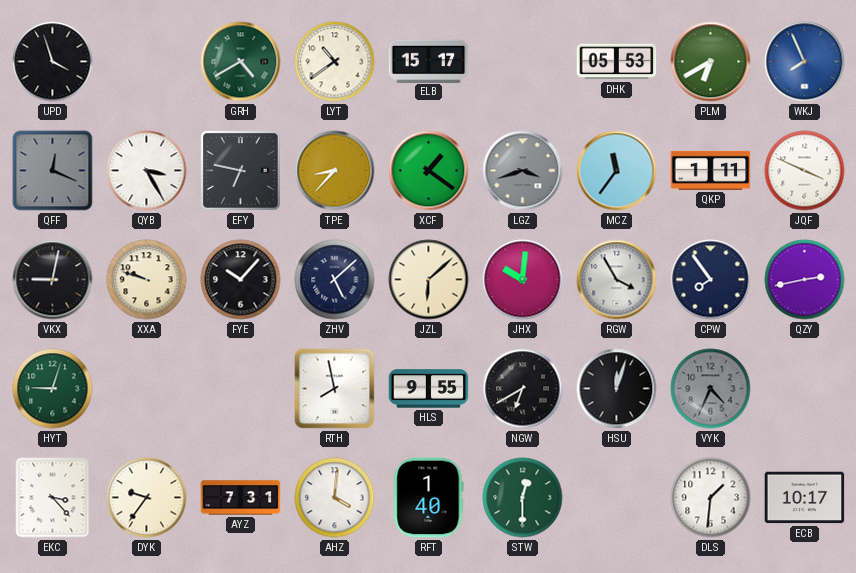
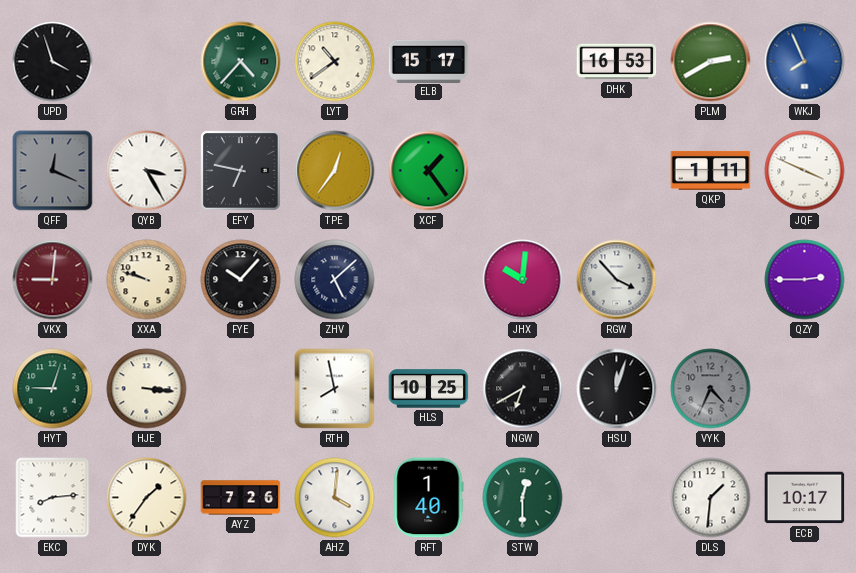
GRH: 4:40 -> 4:37 (241, 62)
DHK: 05:53 -> 16:53 (617, 62)
PLM: 6:40 -> 2:40 (711, 62)
TPE: 8:37 -> 12:36 (335, 171)
XCF: 1:21 -> 1:24 (429, 171)
LGZ: 3:42 -> none (523, 171)
MCZ: 11:36 -> none (617, 171)
VKX: 9:02 -> 9:01 (53, 280)
VKX dial: black -> burgundy (53, 280)
JZL: 6:08 -> none (429, 280)
RGW: 3:55 -> 3:53 (617, 280)
CPW: 7:54 -> none (711, 280)
QZY: 2:43 -> 2:45 (805, 280)
HJE: none -> 3:16 (147, 389)
HLS: 9:55 -> 10:25 (429, 389)
EKC: 3:23 -> 8:14 (53, 498)
DYK: 9:36 -> 1:36 (147, 498)
AYZ: 7:31 -> 7:26 (241, 498)
